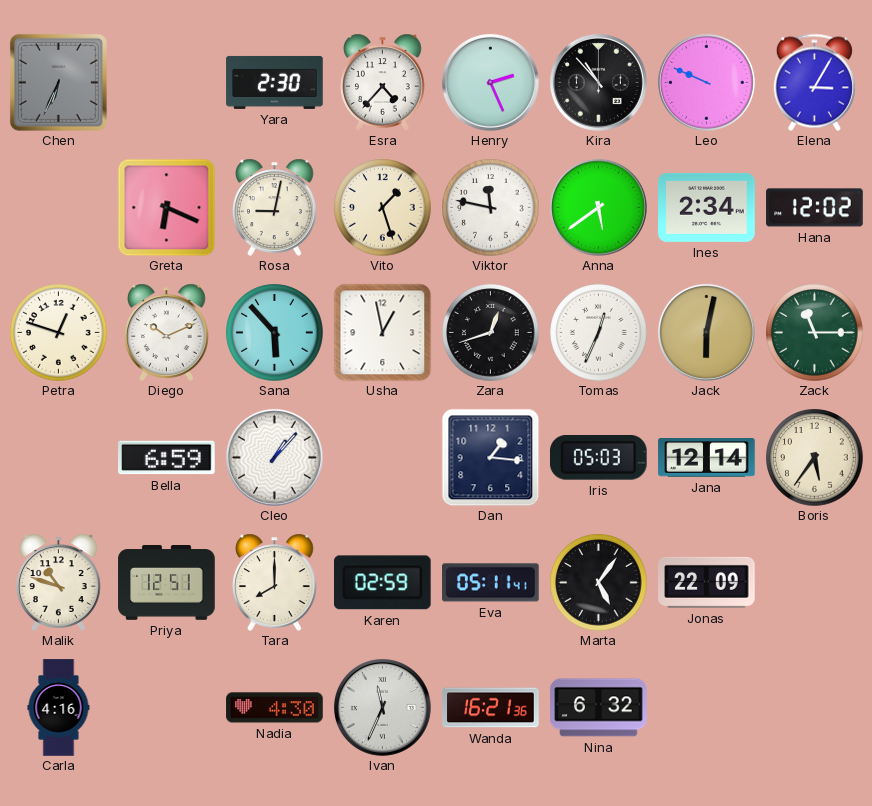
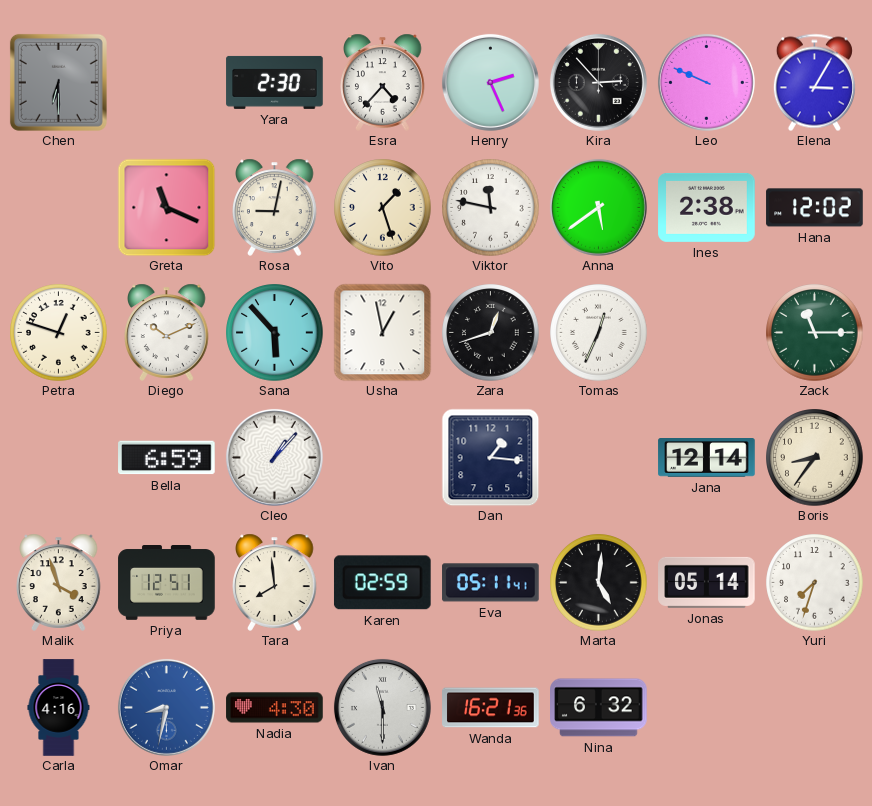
Chen: 6:34 -> 6:30 (58, 82)
Kira: 10:53 -> 2:53 (598, 82)
Greta: 6:19 -> 11:19 (166, 207)
Ines: 2:34 -> 2:38 (707, 207)
Jack: 6:02 -> none (706, 332)
Iris: 05:03 -> none (598, 457)
Boris: 5:36 -> 8:36 (815, 458)
Malik: 10:48 -> 3:57 (59, 582)
Tara: 8:00 -> 7:59 (275, 582)
Marta: 5:06 -> 5:01 (599, 583)
Jonas: 22:09 -> 05:14 (707, 582)
Yuri: none -> 7:33 (815, 583)
Omar: none -> 8:32 (166, 707)
Ivan: 11:34 -> 11:30 (382, 707)
